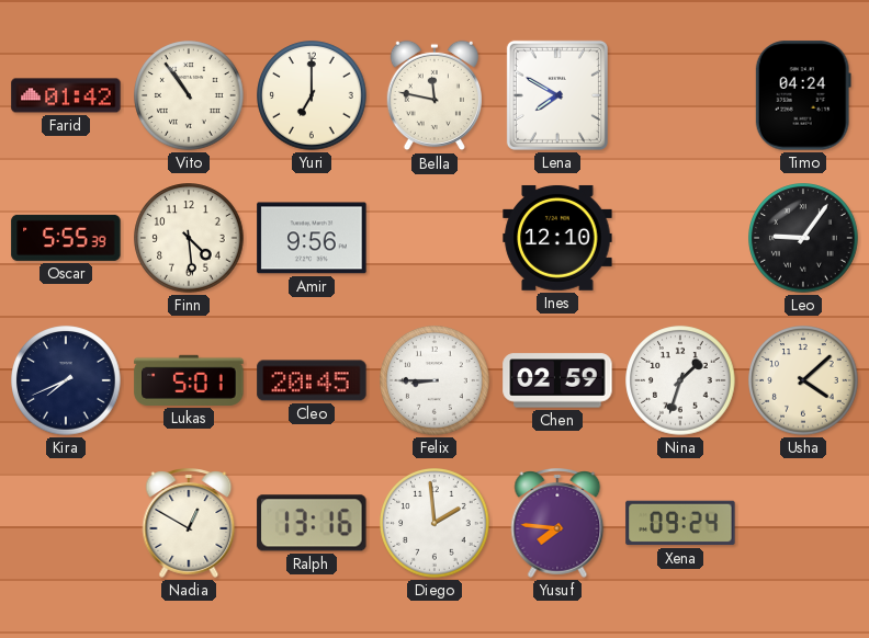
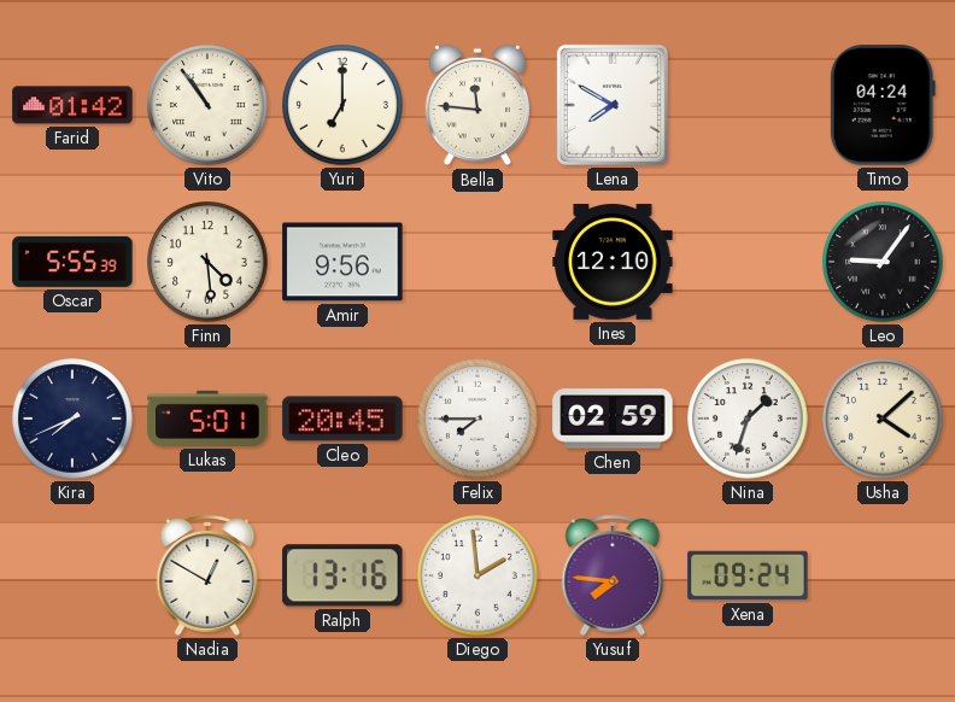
Bella: 11:47 -> 11:46 (478, 105)
Felix: 8:45 -> 7:45 (478, 419)
